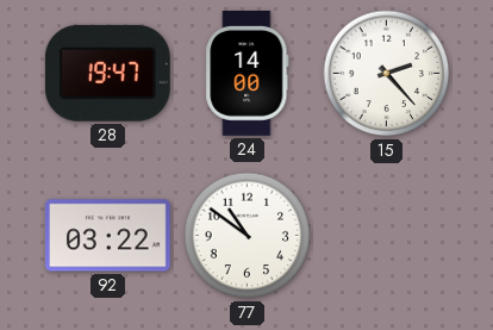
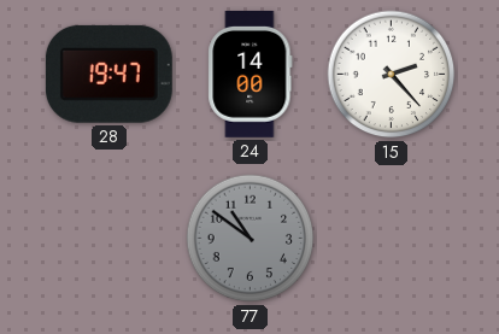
92: 03:22 -> none (107, 236)
77 dial: white -> grey (251, 239)
